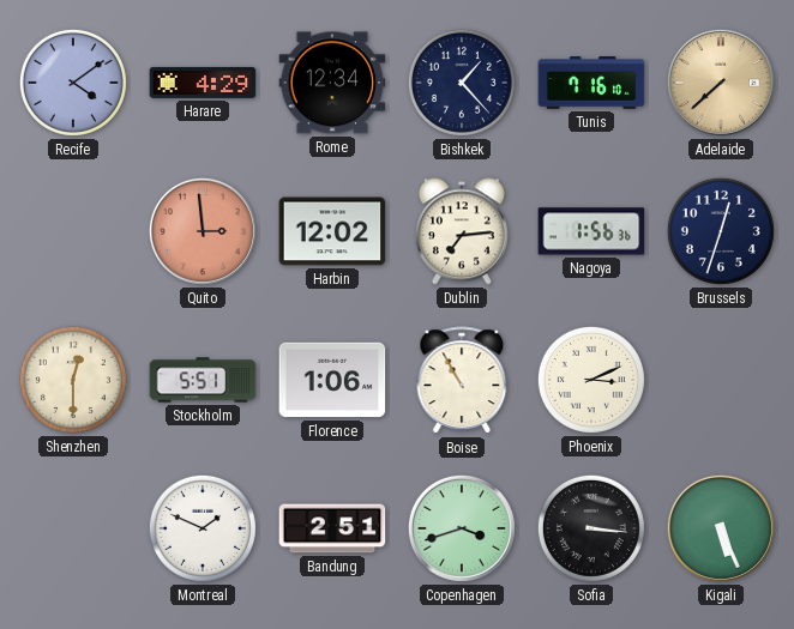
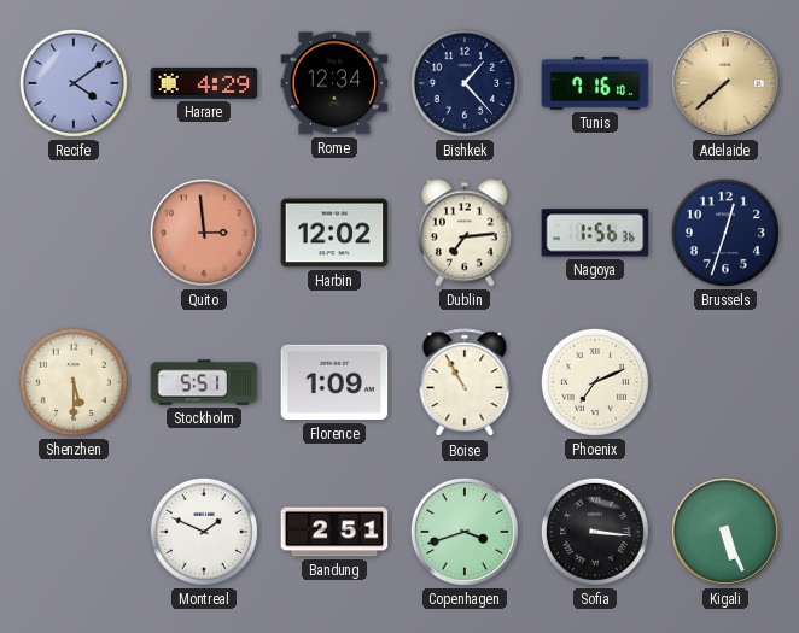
Shenzhen: 12:30 -> 5:30 (74, 382)
Florence: 1:06 -> 1:09 (334, 382)
Phoenix: 3:11 -> 7:11 (595, 382)
